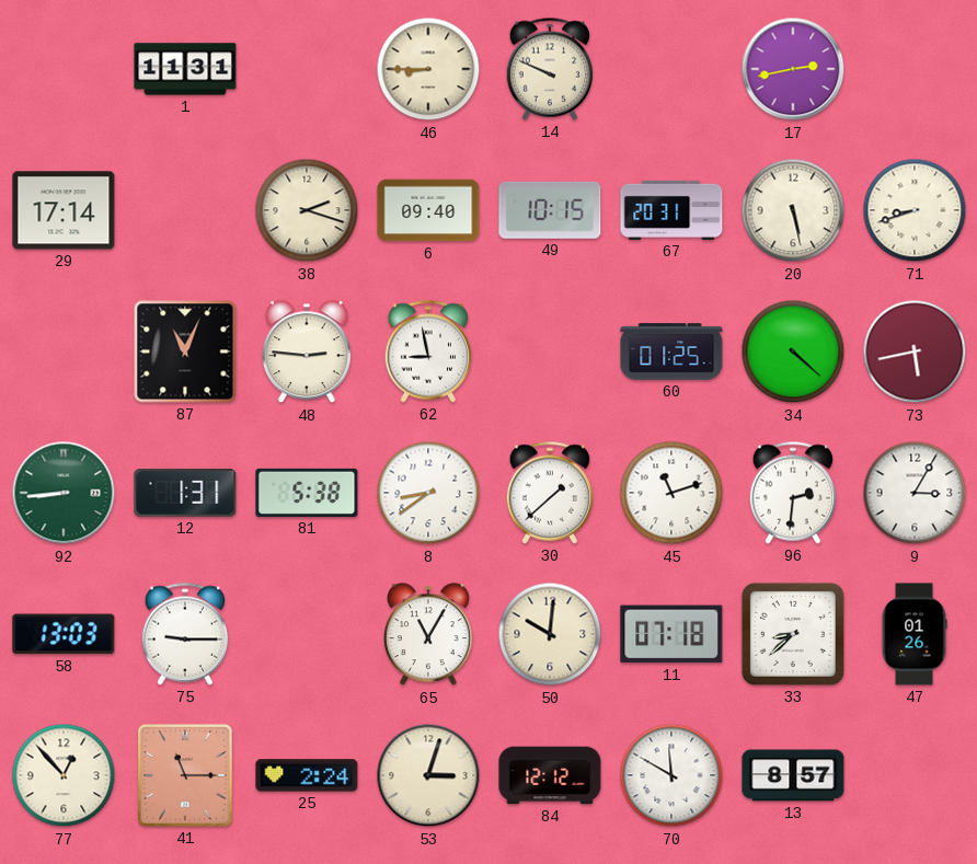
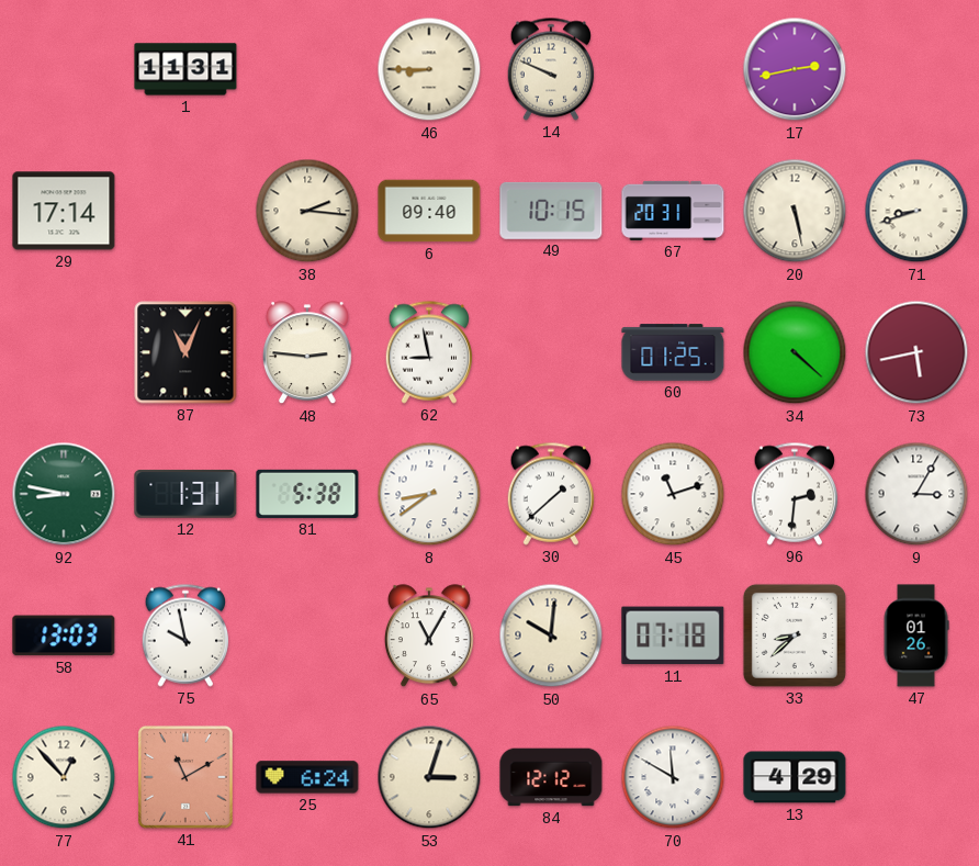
38: 2:18 -> 2:16 (307, 211)
92: 8:44 -> 8:47 (64, 494)
75: 9:15 -> 9:58 (185, 636)
41: 11:15 -> 11:10 (185, 777)
25: 2:24 -> 6:24 (307, 777)
13: 8:57 -> 4:29 (795, 777)
